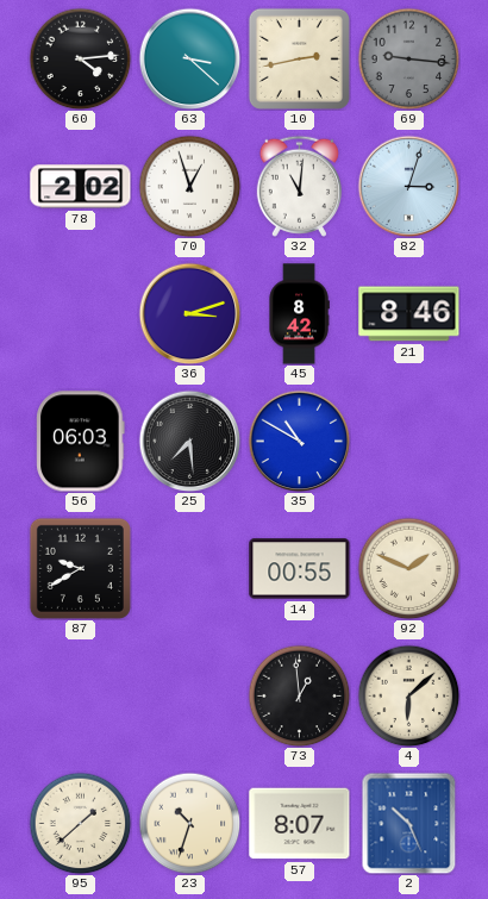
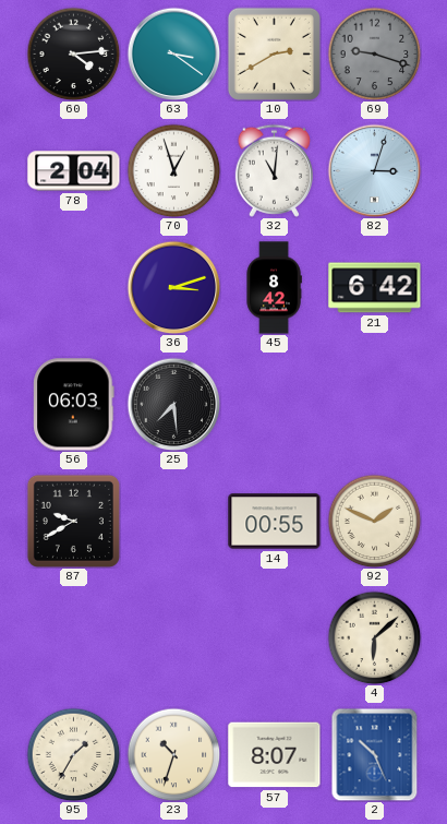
63: 3:22 -> 3:21 (173, 53)
10: 2:43 -> 2:40 (274, 53)
69: 9:16 -> 9:18 (374, 53)
78: 2:02 -> 2:04 (74, 171)
21: 8:46 -> 6:42 (375, 288)
35: 10:50 -> none (299, 441)
73: 12:59 -> none (299, 695)
95: 1:38 -> 1:35 (73, 754)
